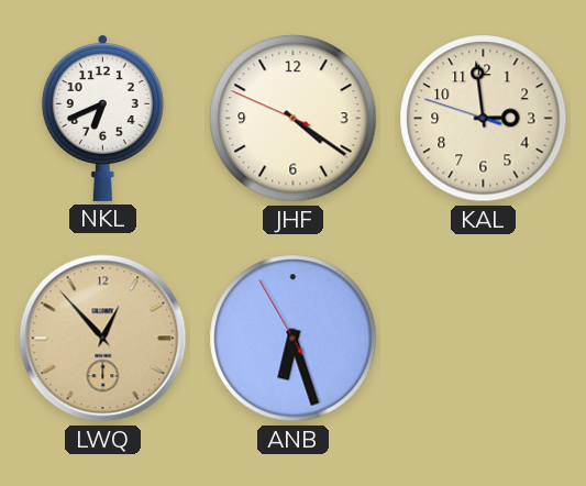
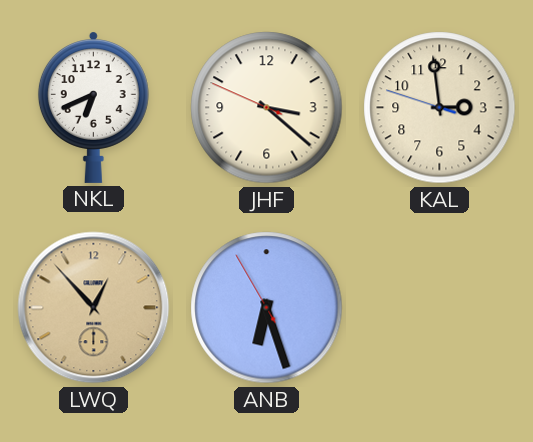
JHF: 4:20 -> 3:21 (267, 108)
